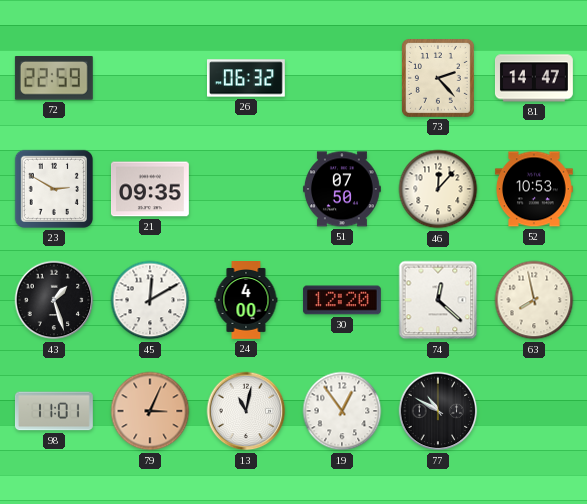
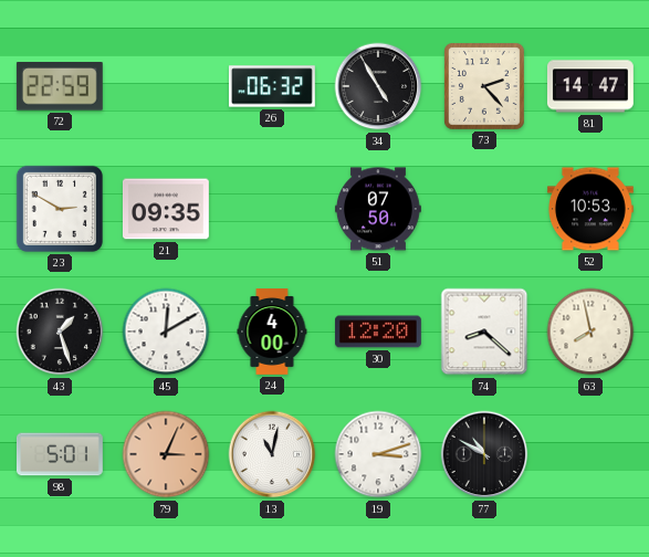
34: none -> 4:55 (378, 86)
46: 12:07 -> none (438, 189)
74: 12:22 -> 8:22 (484, 332)
98: 11:01 -> 5:01 (60, 454)
19: 12:54 -> 3:12 (378, 454)
